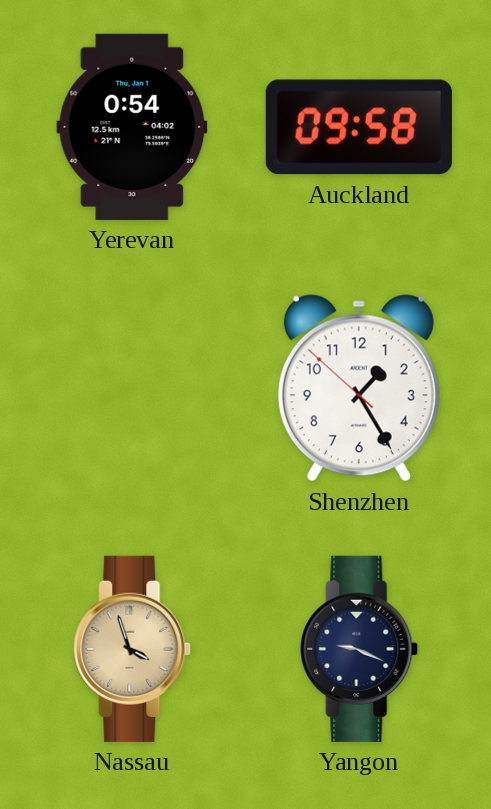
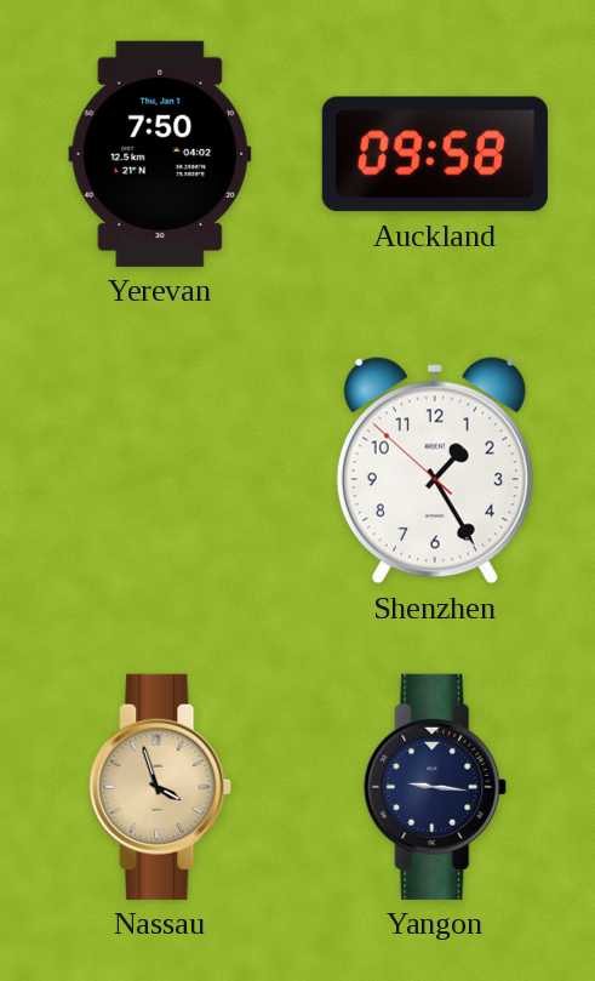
Yerevan: 0:54 -> 7:50 (160, 154)
Yangon: 9:19 -> 9:16 (436, 787)
